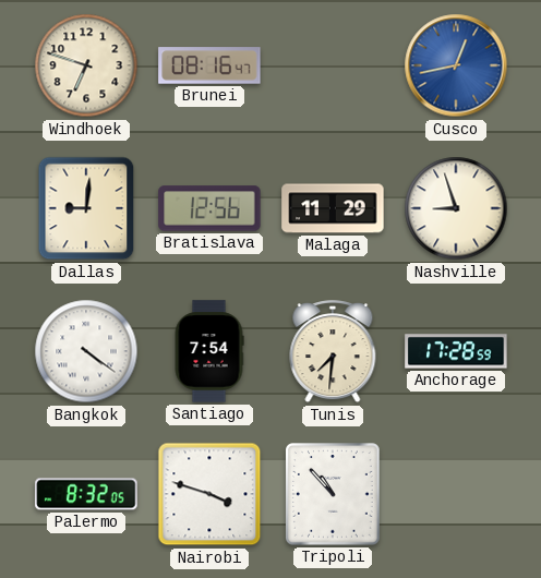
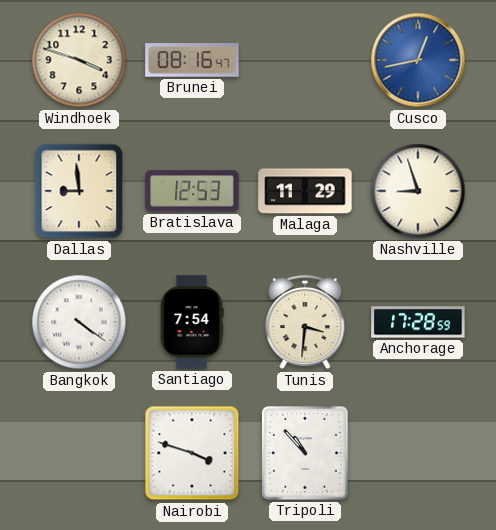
Windhoek: 6:48 -> 3:48 (79, 60)
Dallas: 9:01 -> 8:59 (79, 191)
Bratislava: 12:56 -> 12:53 (192, 191)
Tunis: 7:31 -> 3:31 (305, 323)
Palermo: 8:32 -> none (86, 494)
